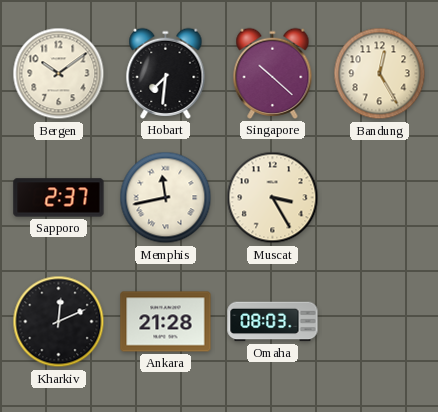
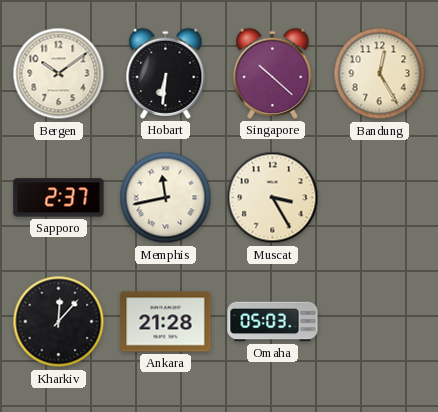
Hobart: 7:31 -> 6:31 (166, 73)
Kharkiv: 12:11 -> 12:07 (59, 322)
Omaha: 08:03 -> 05:03 (273, 322)
